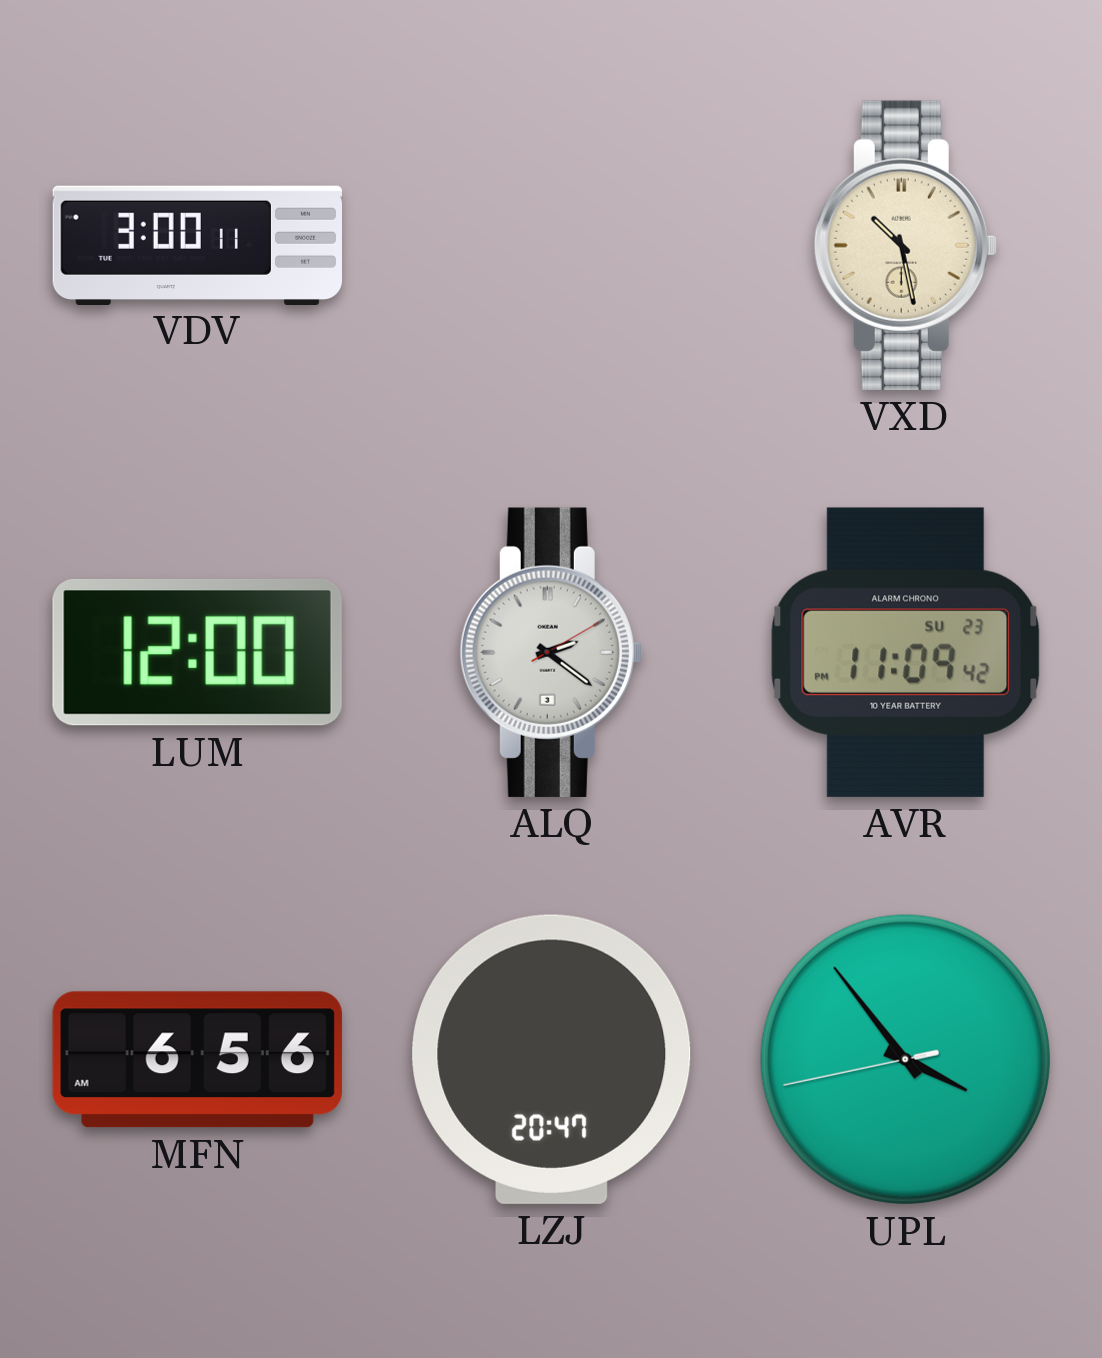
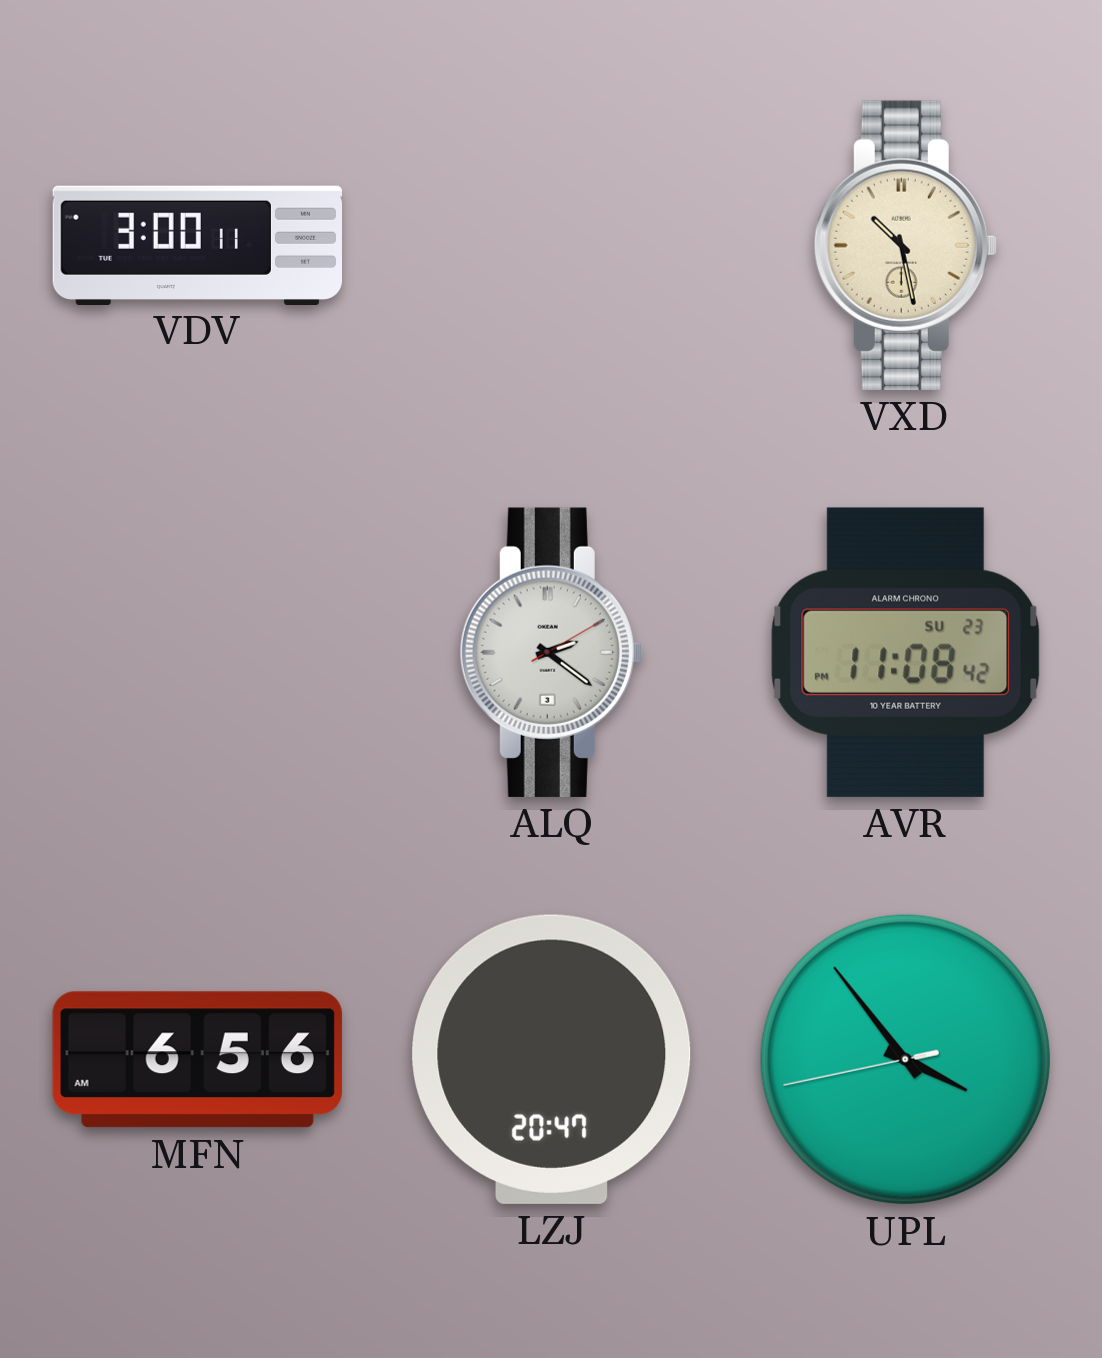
LUM: 12:00 -> none (197, 652)
AVR: 11:09 -> 11:08 (906, 652)
